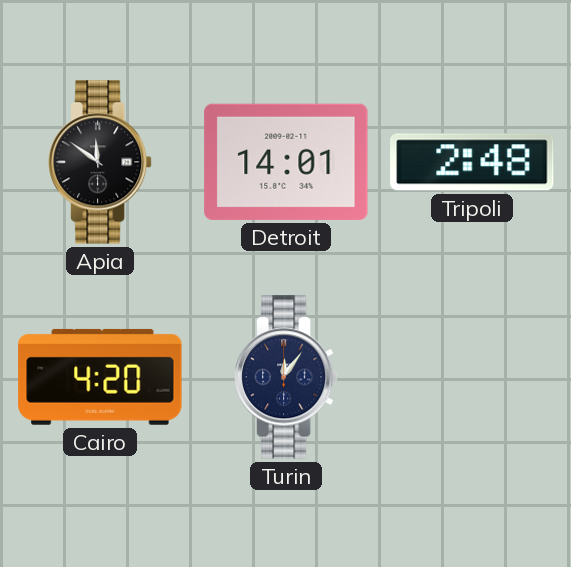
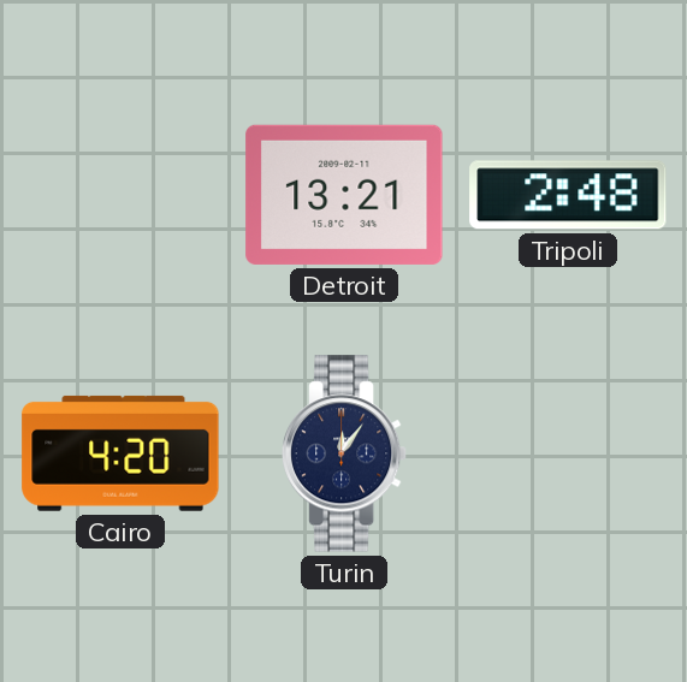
Apia: 11:51 -> none (100, 162)
Detroit: 14:01 -> 13:21 (344, 195)
